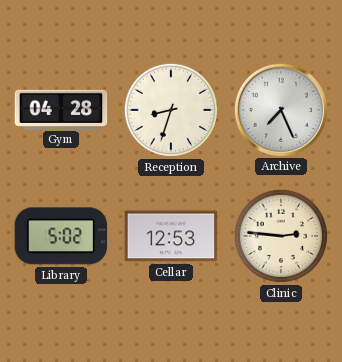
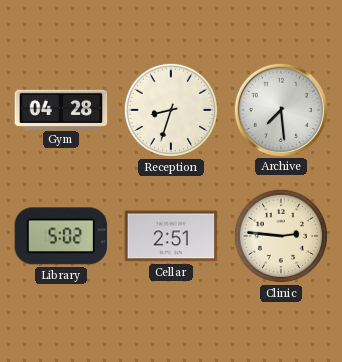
Archive: 7:26 -> 7:29 (280, 109)
Cellar: 12:53 -> 2:51 (171, 236)
